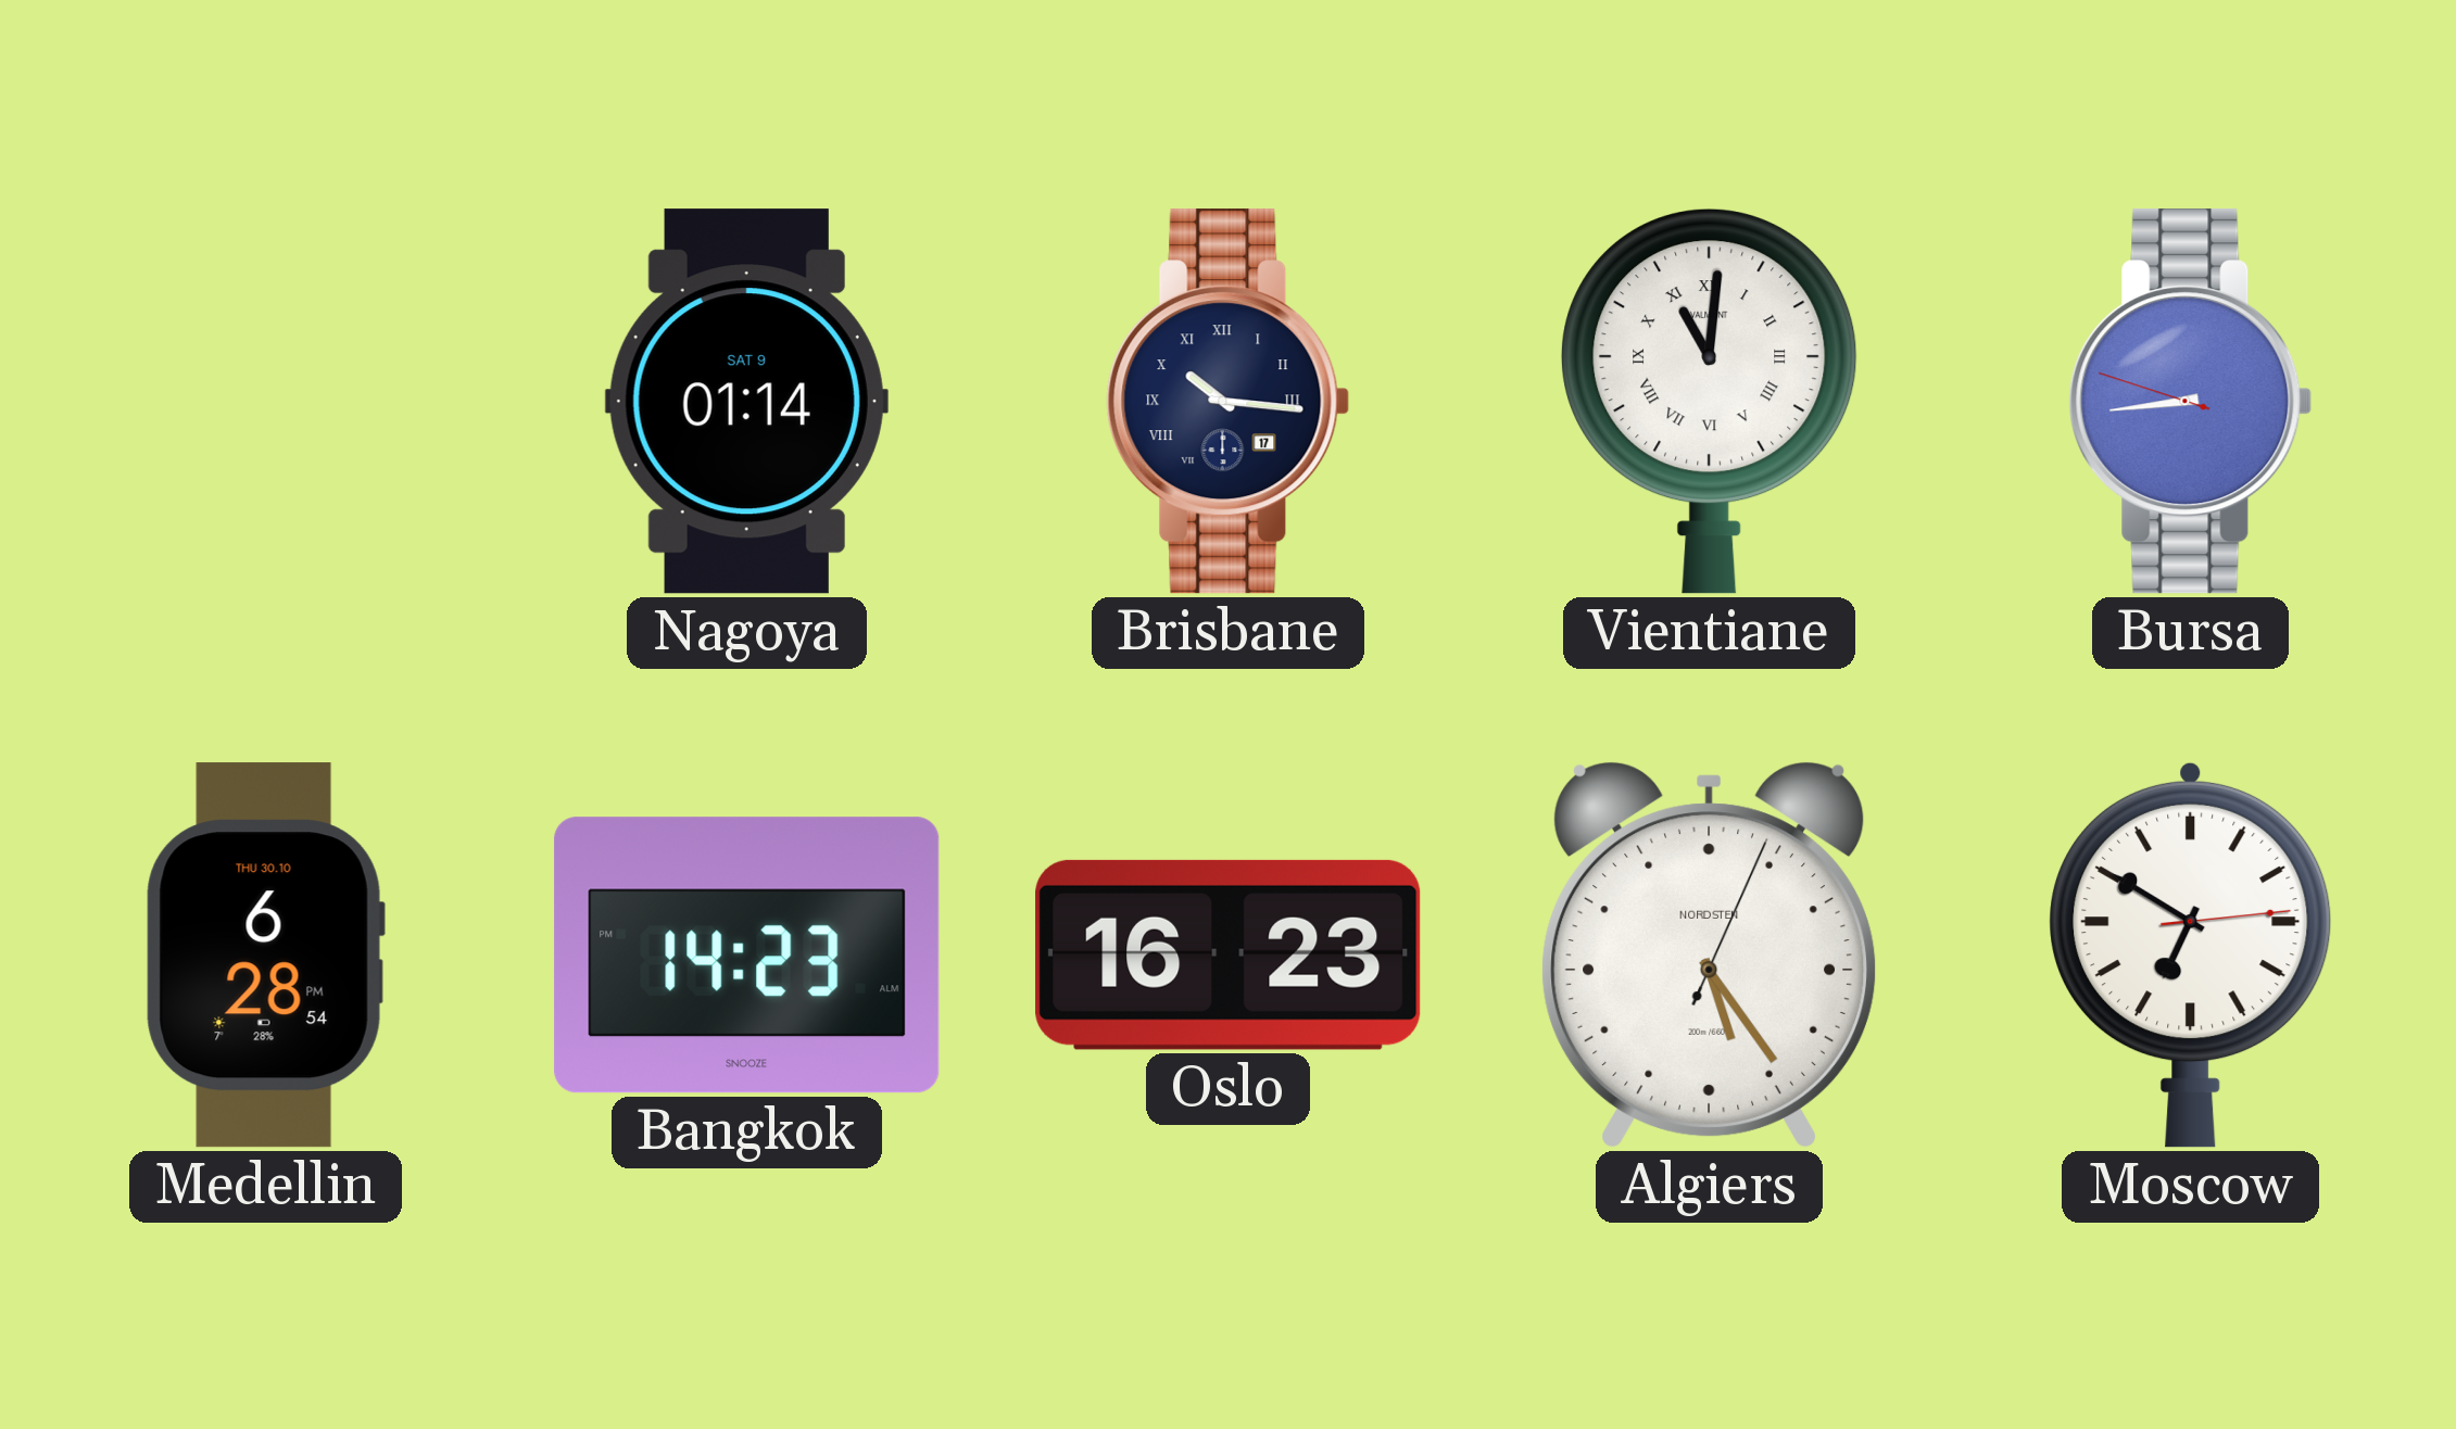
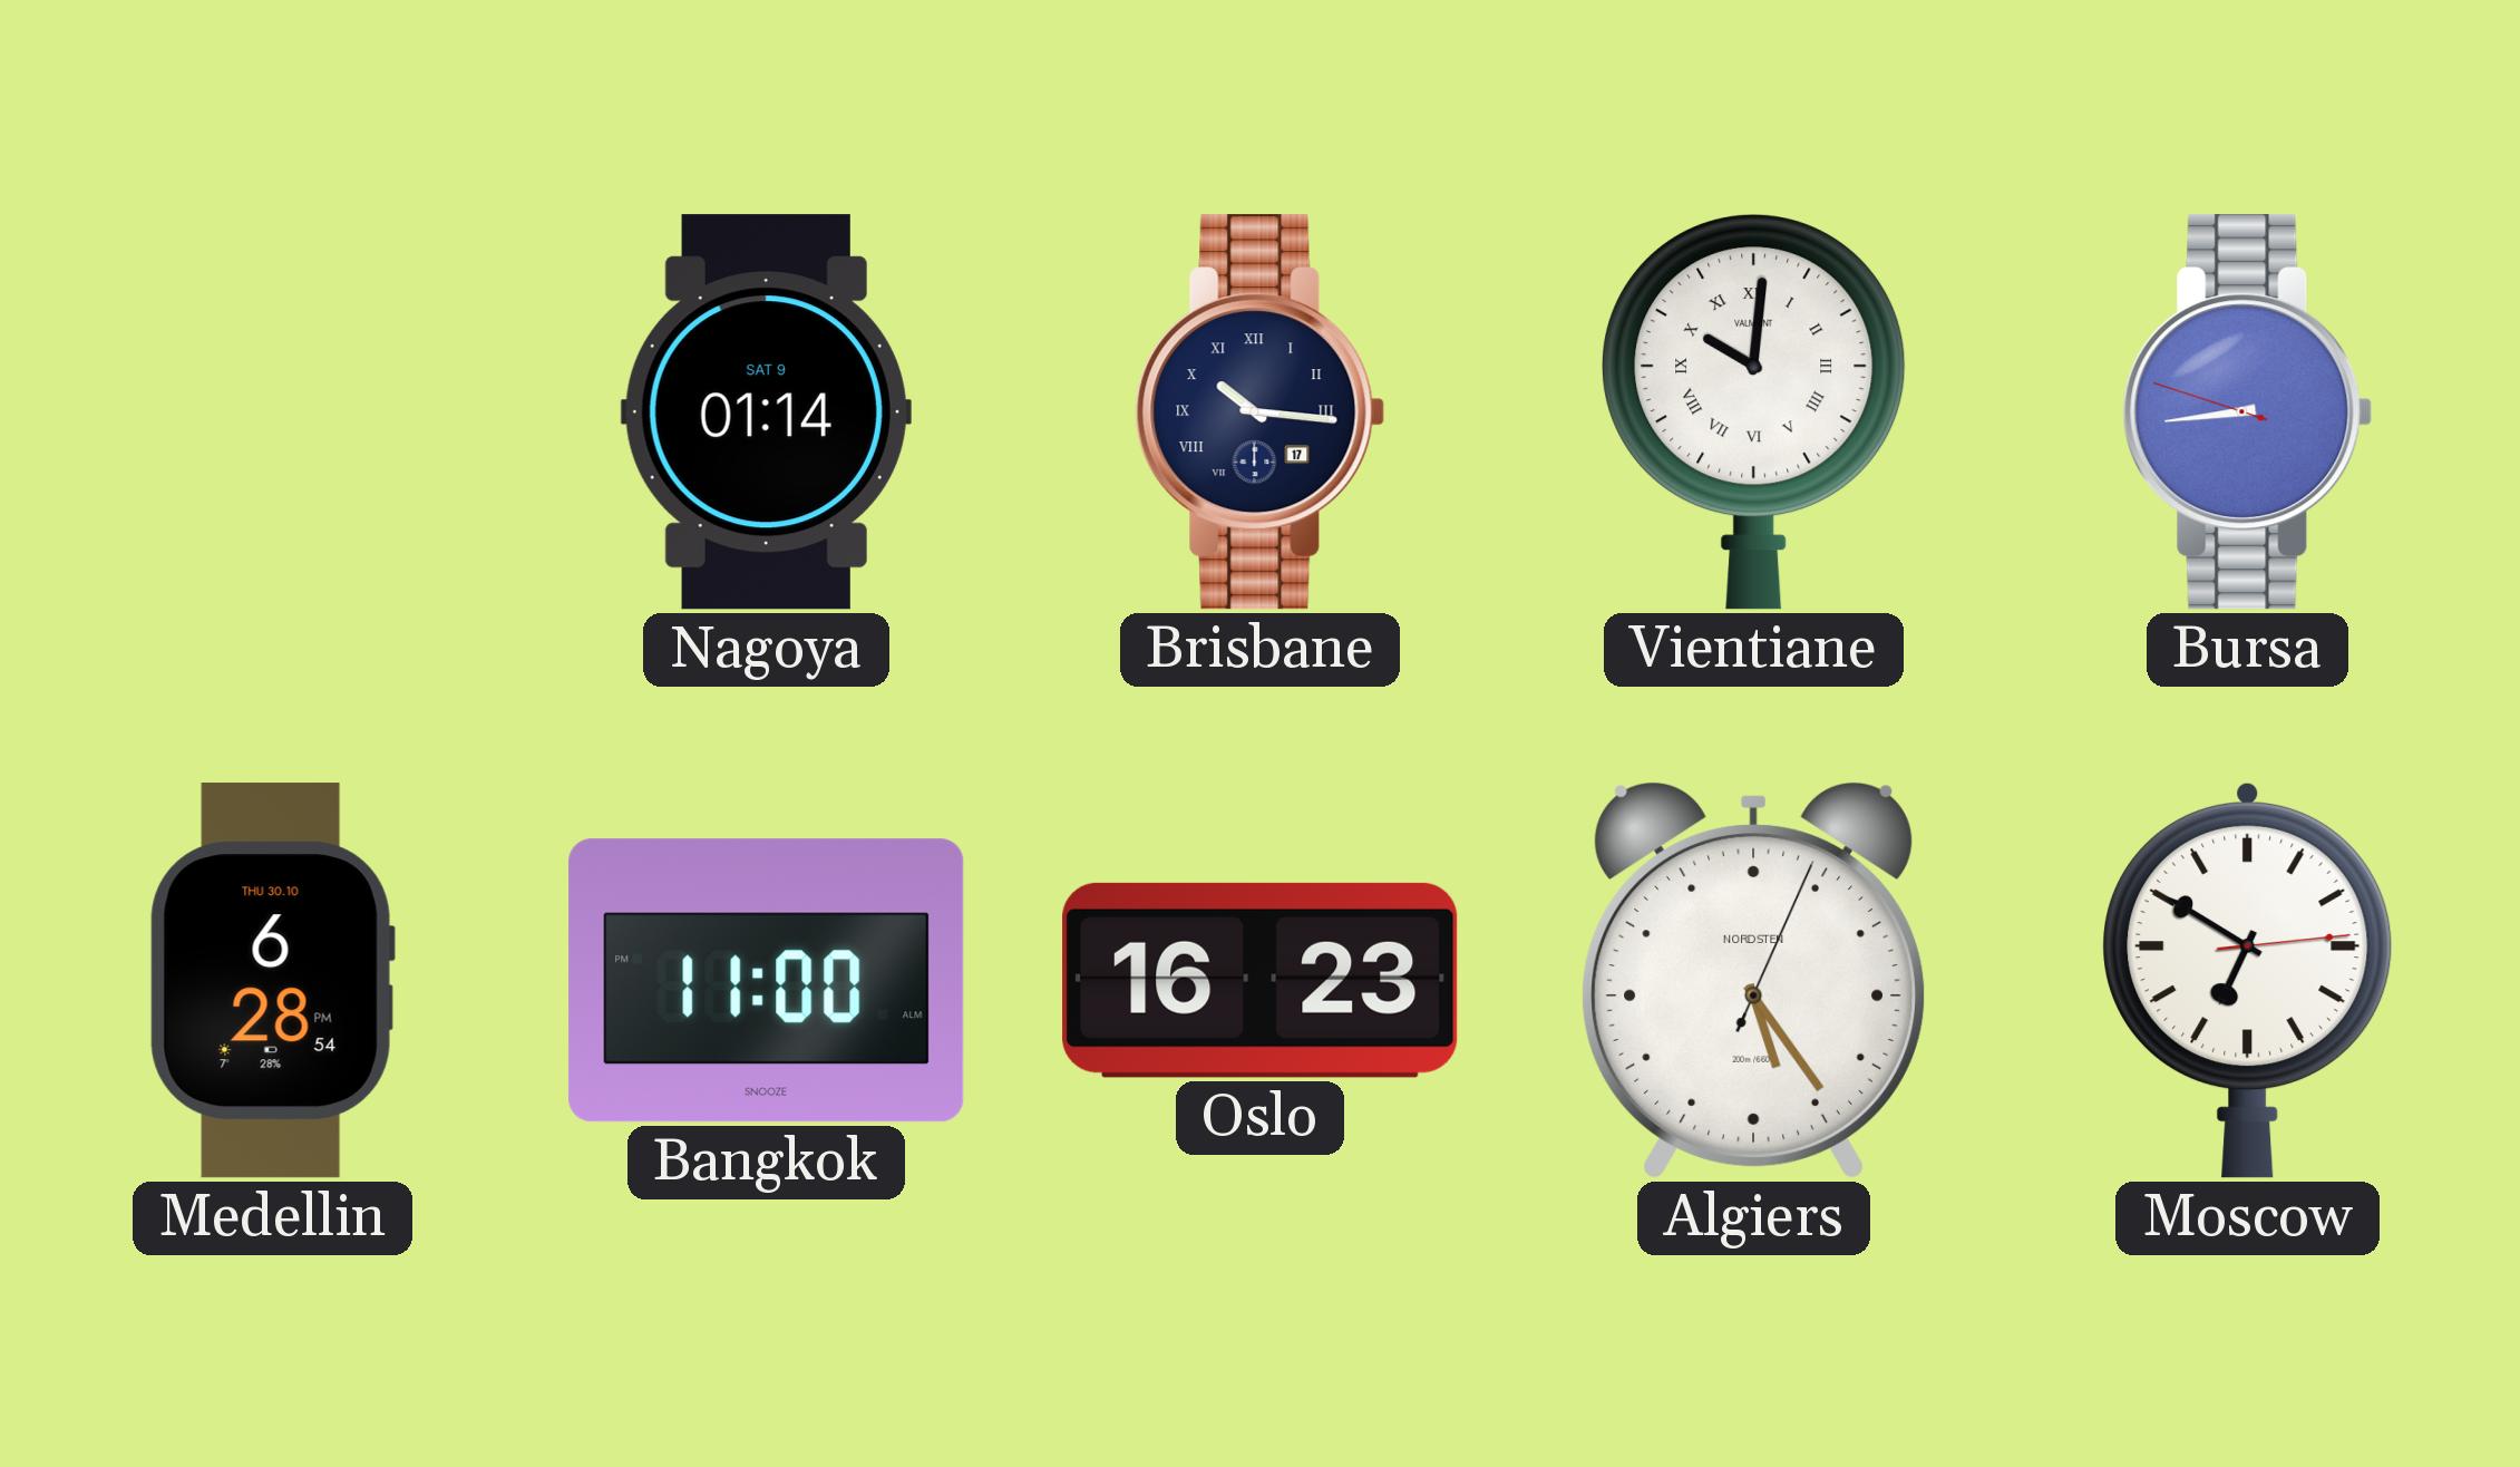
Vientiane: 11:01 -> 10:01 (1754, 412)
Bangkok: 14:23 -> 11:00 (767, 981)
